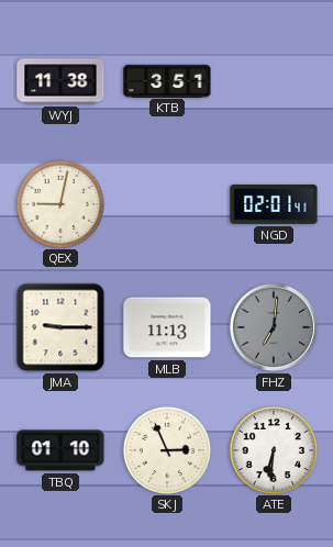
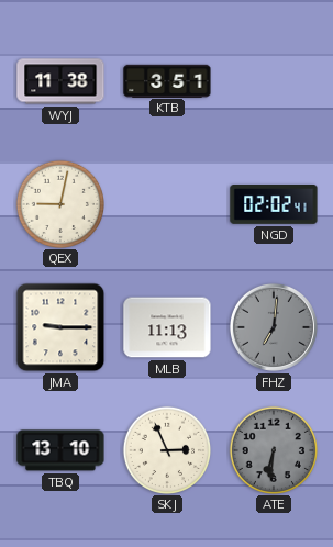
NGD: 02:01 -> 02:02 (274, 205)
TBQ: 01:10 -> 13:10 (60, 450)
ATE dial: white -> grey (273, 449)
